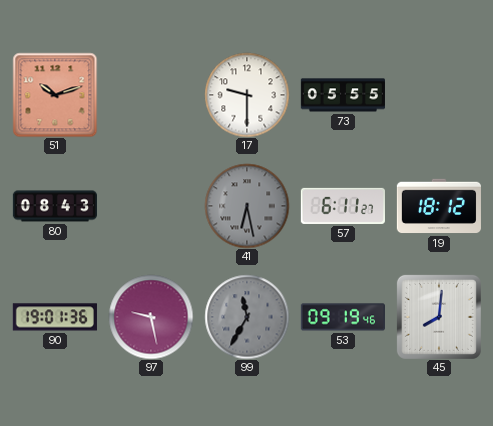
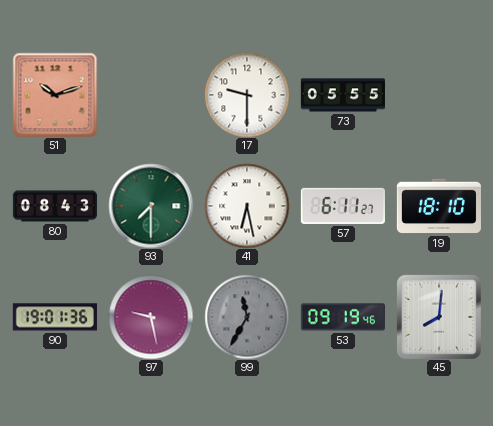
93: none -> 7:30 (151, 206)
41 dial: grey -> white (247, 206)
19: 18:12 -> 18:10 (439, 206)
